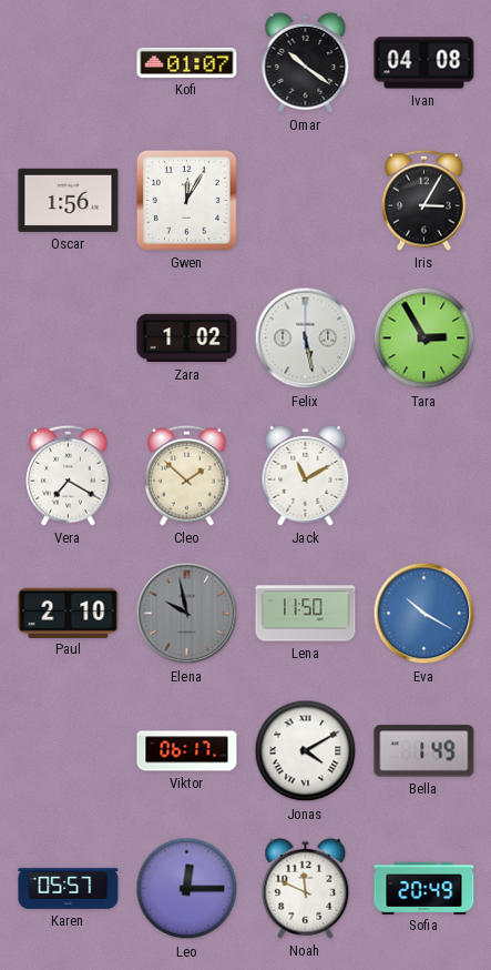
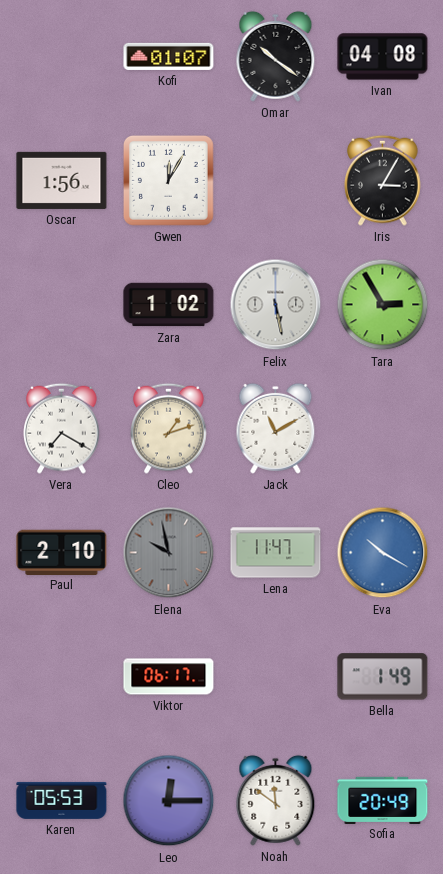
Cleo: 1:52 -> 1:12 (169, 428)
Lena: 11:50 -> 11:47 (276, 553)
Jonas: 4:10 -> none (306, 751)
Karen: 05:57 -> 05:53 (62, 800)
Noah: 11:49 -> 11:51 (276, 800)
